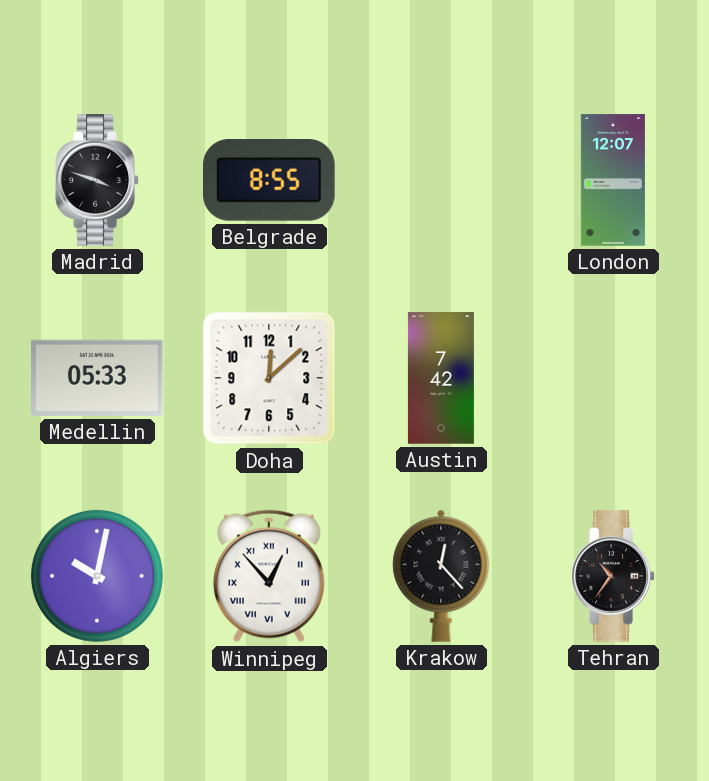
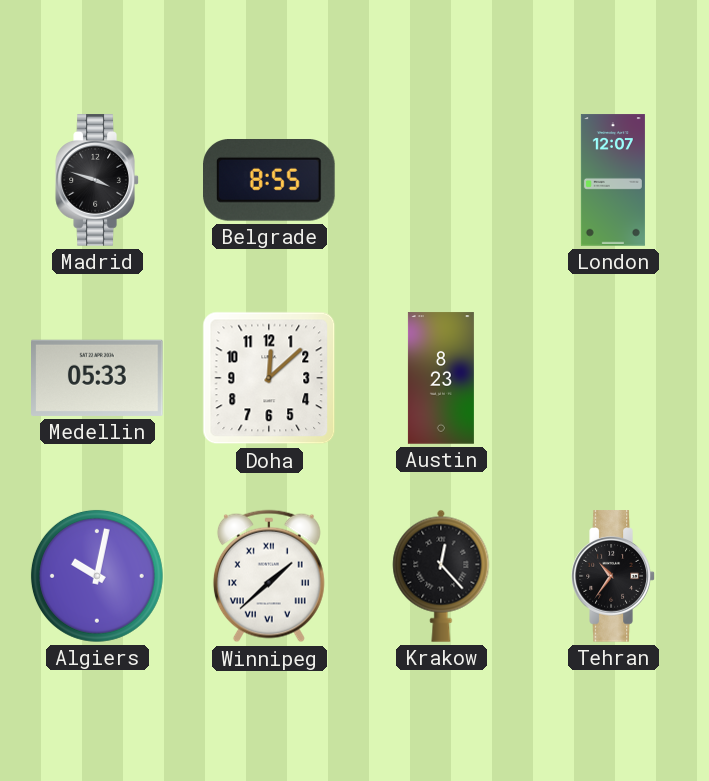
Austin: 7:42 -> 8:23 (441, 378)
Winnipeg: 12:53 -> 1:38 (269, 576)
